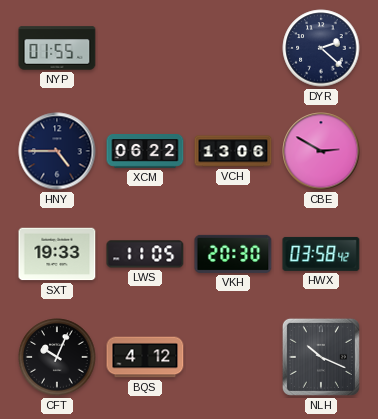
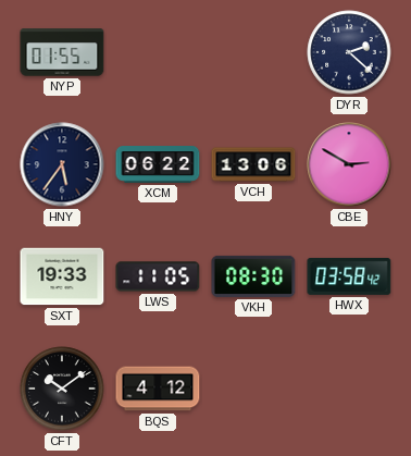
HNY: 4:45 -> 5:36 (62, 164)
VKH: 20:30 -> 08:30 (253, 276)
CFT: 10:04 -> 10:09 (62, 389)
NLH: 10:19 -> none (321, 357)
